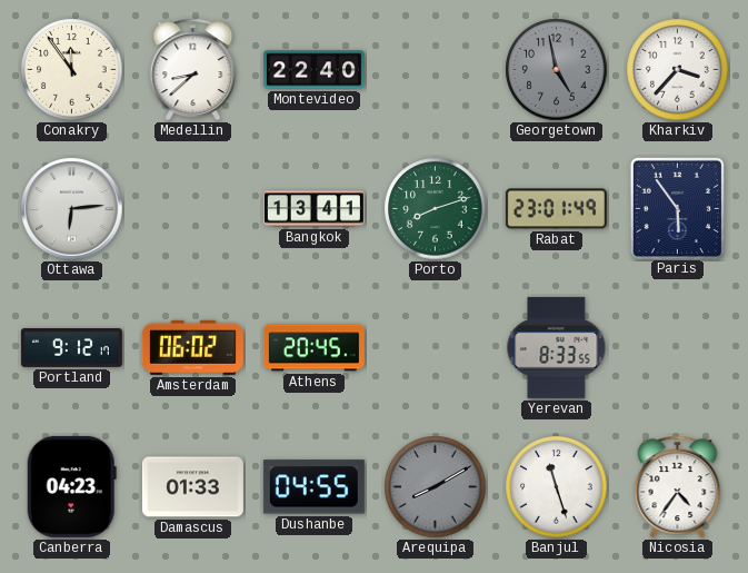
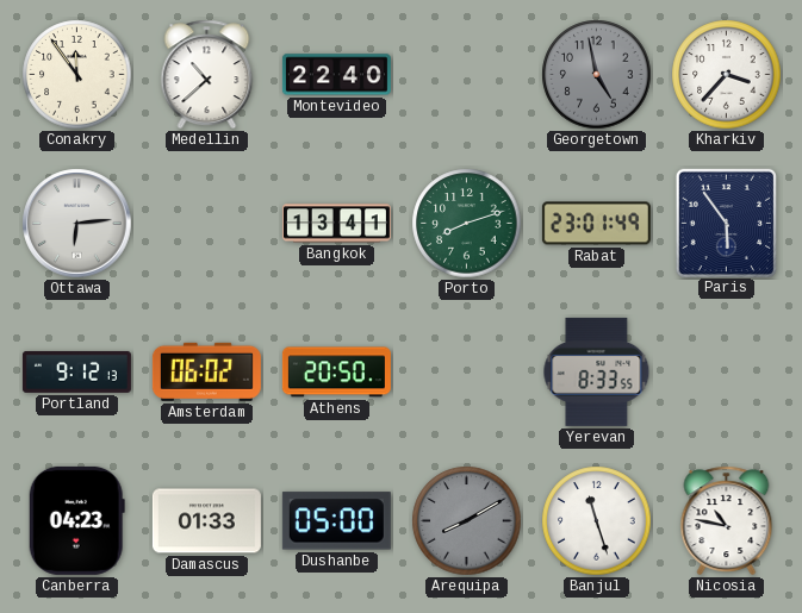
Medellin: 8:38 -> 10:38 (207, 75)
Portland: 9:12:17 -> 9:12:13 (76, 371)
Athens: 20:45 -> 20:50 (336, 373)
Dushanbe: 04:55 -> 05:00 (336, 521)
Nicosia: 4:36 -> 10:47 (727, 521)
